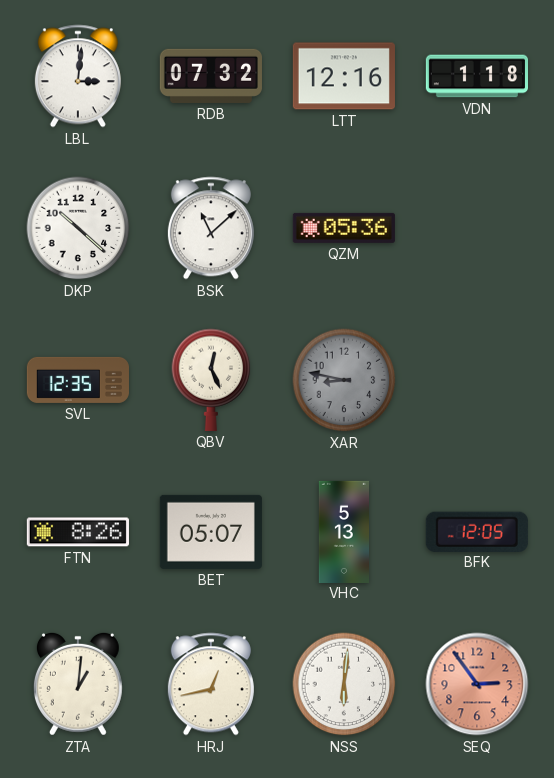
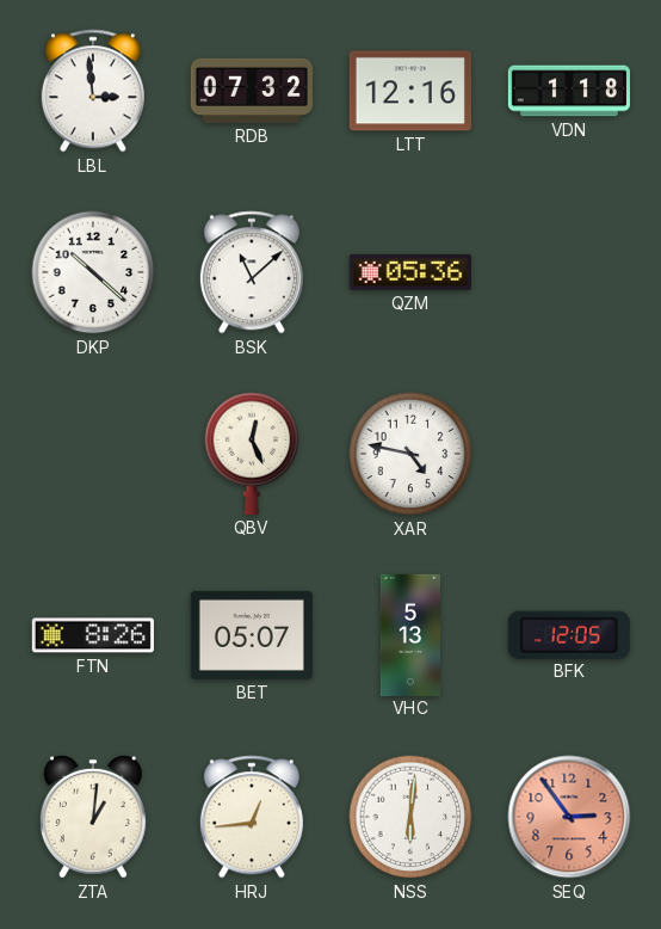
LBL: 3:01 -> 2:59 (93, 91)
SVL: 12:35 -> none (78, 380)
XAR: 8:47 -> 4:47 (410, 454)
XAR dial: grey -> white (410, 454)
HRJ: 12:43 -> 12:44 (252, 817)
